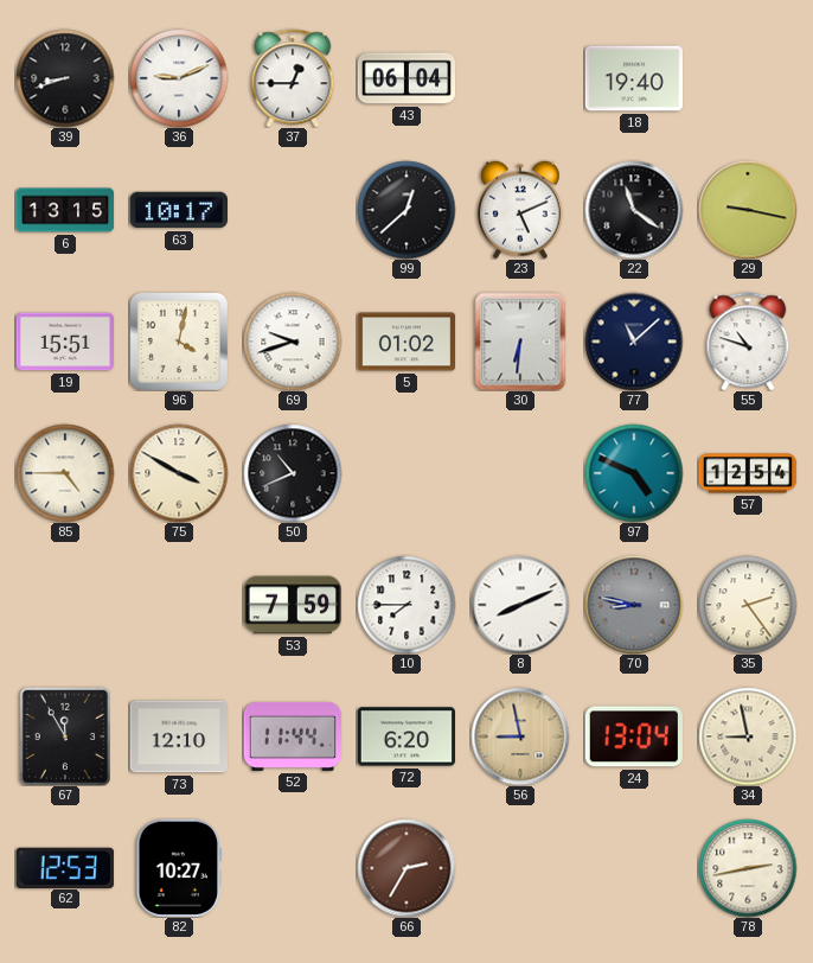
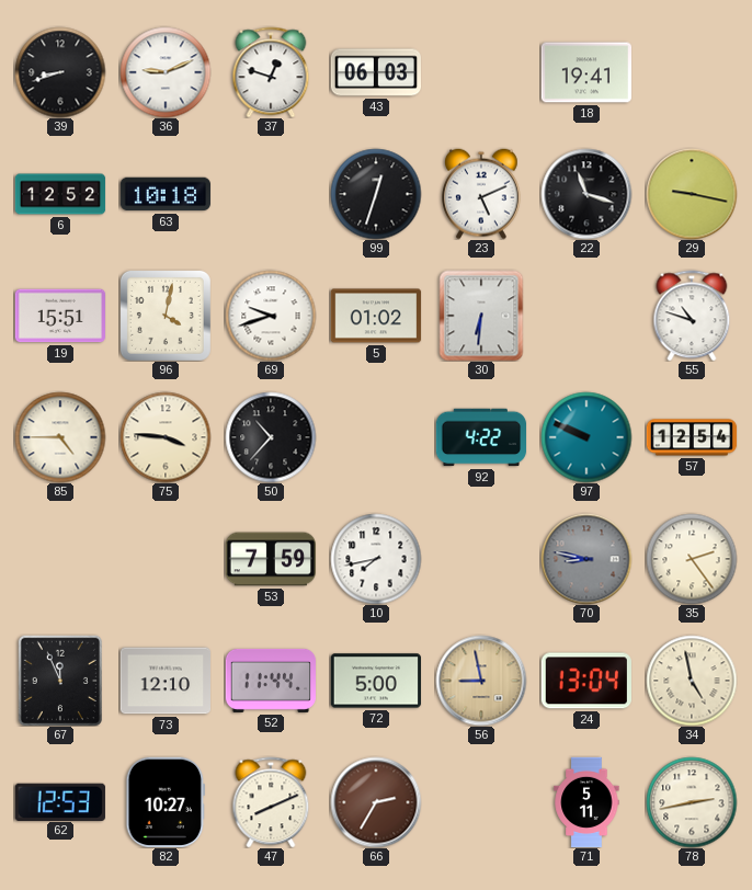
37: 12:45 -> 12:48 (271, 72)
43: 06:04 -> 06:03 (376, 72)
18: 19:40 -> 19:41 (585, 72)
6: 13:15 -> 12:52 (60, 194)
63: 10:17 -> 10:18 (164, 194)
99: 12:38 -> 12:33 (376, 194)
22: 11:21 -> 11:18 (586, 194)
77: 11:08 -> none (634, 342)
75: 3:50 -> 3:46 (166, 437)
50: 10:41 -> 10:37 (271, 437)
92: none -> 4:22 (481, 437)
97: 4:49 -> 9:49 (586, 437)
10: 7:45 -> 7:43 (376, 559)
8: 8:11 -> none (520, 605)
67: 11:55 -> 11:56 (60, 681)
72: 6:20 -> 5:00 (375, 681)
34: 8:58 -> 4:58 (692, 681)
47: none -> 8:11 (271, 802)
71: none -> 5:11 (586, 802)
